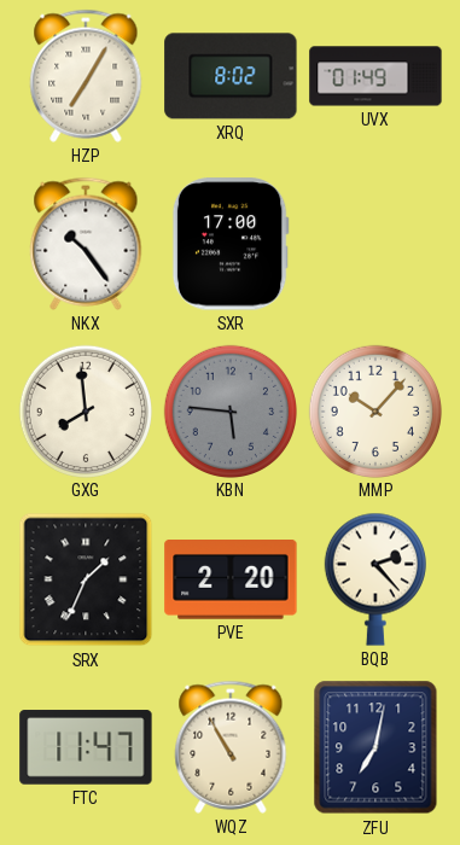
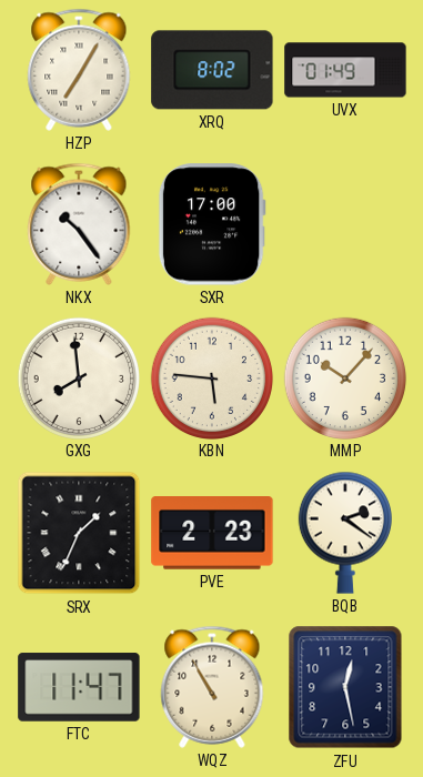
KBN dial: grey -> cream (211, 377)
PVE: 2:20 -> 2:23 (212, 534)
BQB: 2:23 -> 2:21 (345, 533)
ZFU: 7:02 -> 12:28 (345, 687)
